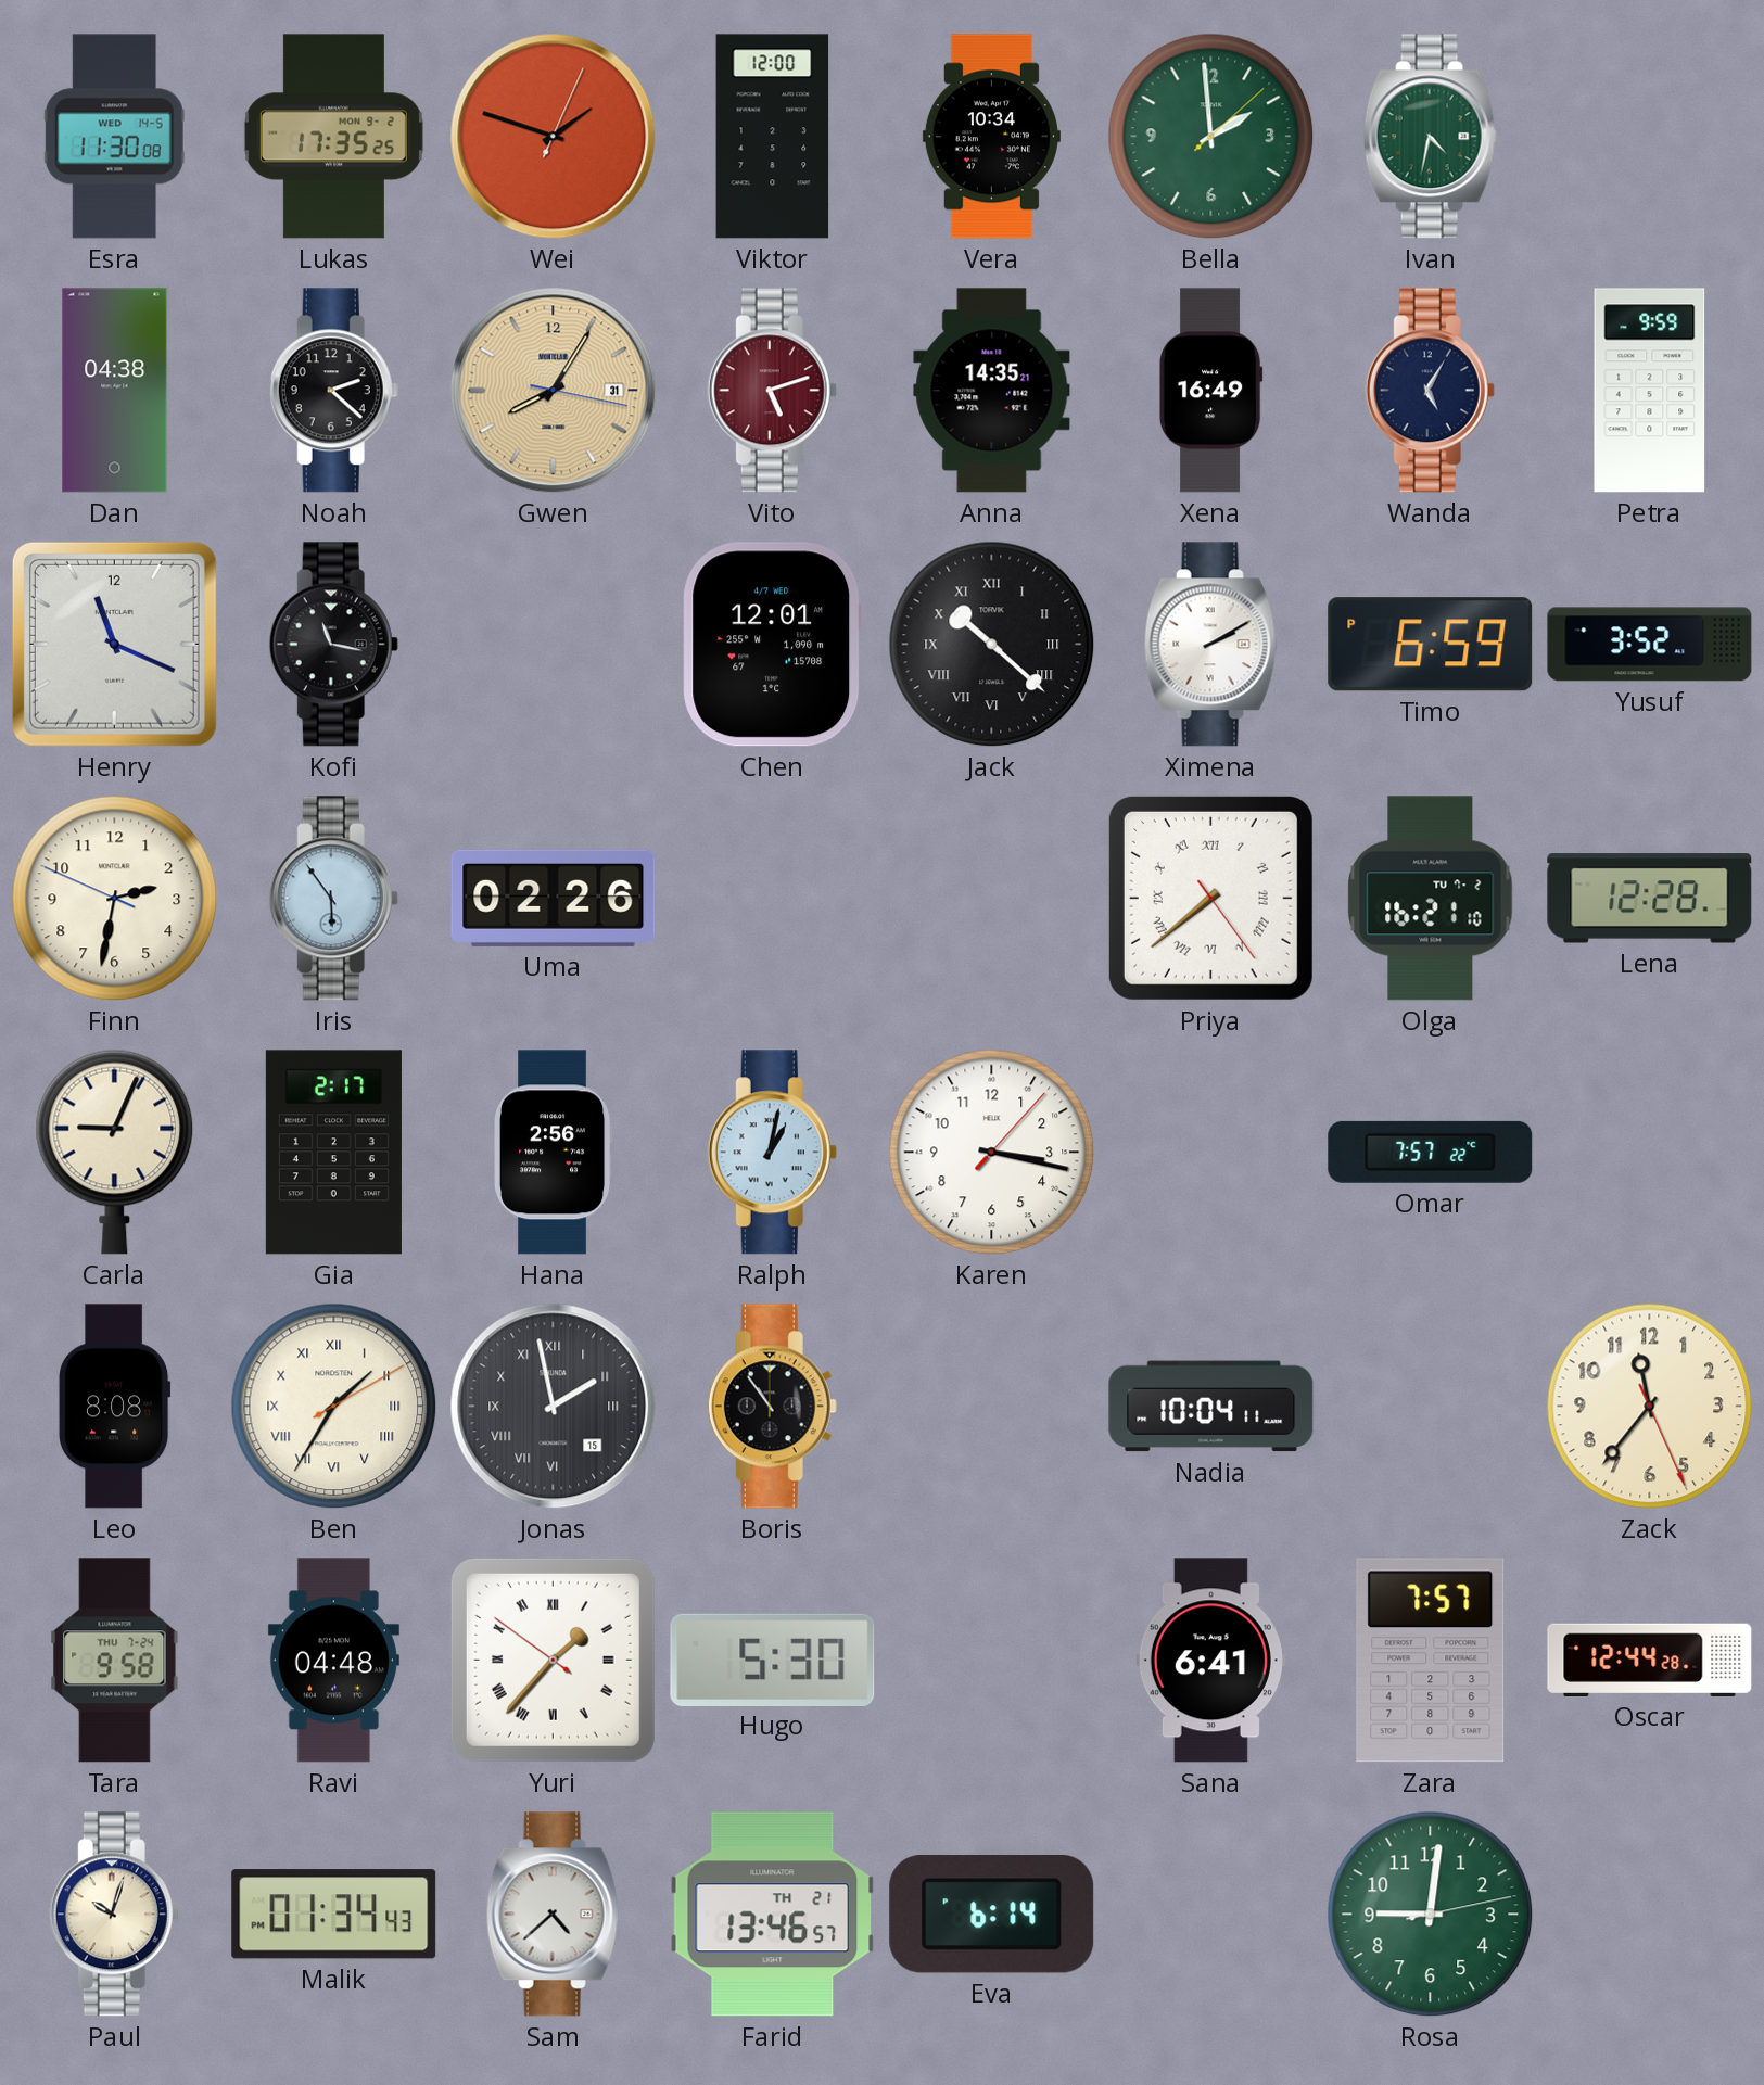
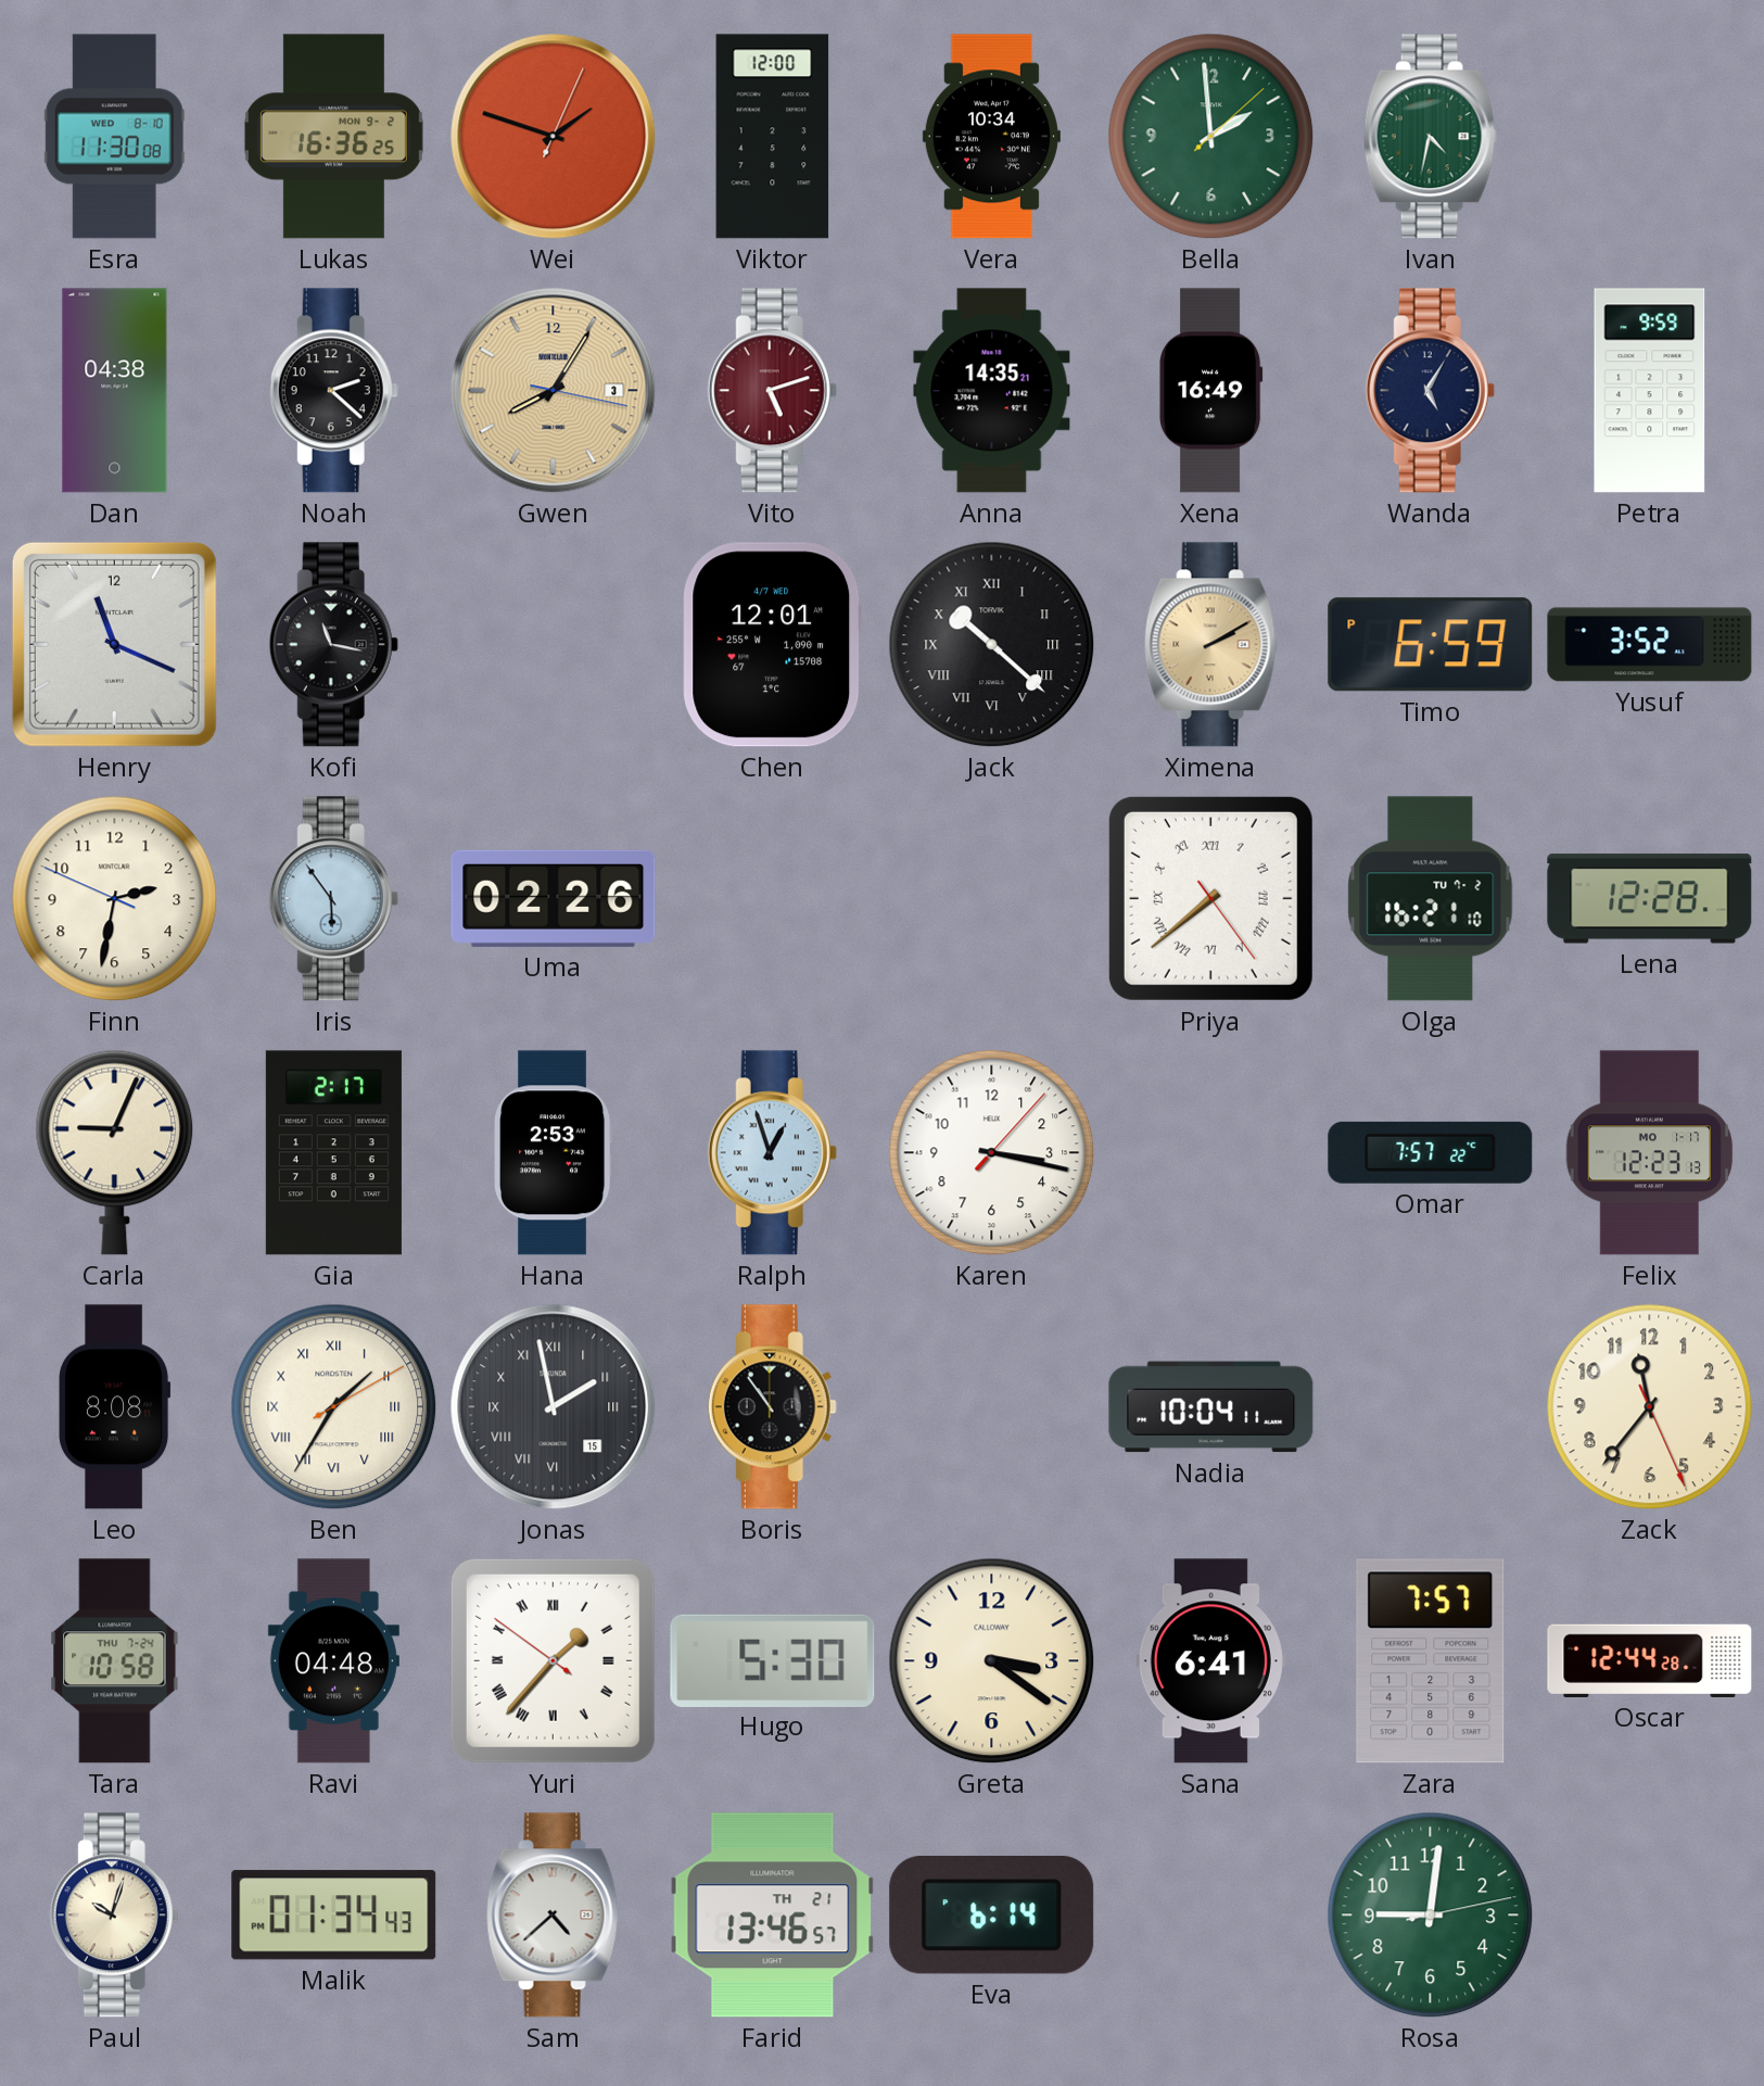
Esra date: WED 14-5 -> WED 8-10 (114, 137)
Lukas: 17:35 -> 16:36 (333, 137)
Gwen date: 31 -> 3 (554, 391)
Ximena dial: white -> champagne (1210, 645)
Hana: 2:56 -> 2:53 (554, 1153)
Ralph: 1:02 -> 12:57 (772, 1153)
Felix: none -> 12:23 (1650, 1153)
Tara: 9:58 -> 10:58 (115, 1661)
Greta: none -> 3:21 (992, 1661)
